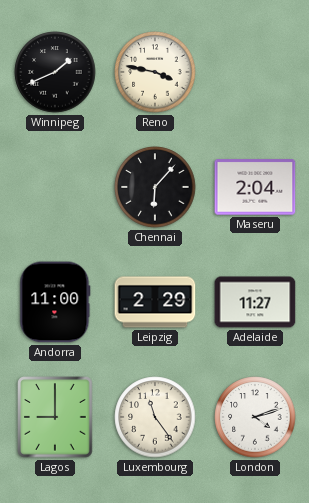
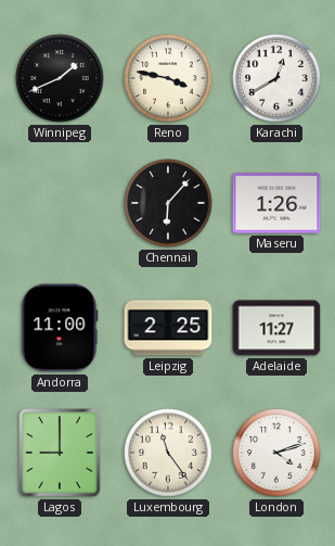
Karachi: none -> 12:40 (276, 78)
Maseru: 2:04 -> 1:26 (276, 203)
Leipzig: 2:29 -> 2:25 (168, 328)
